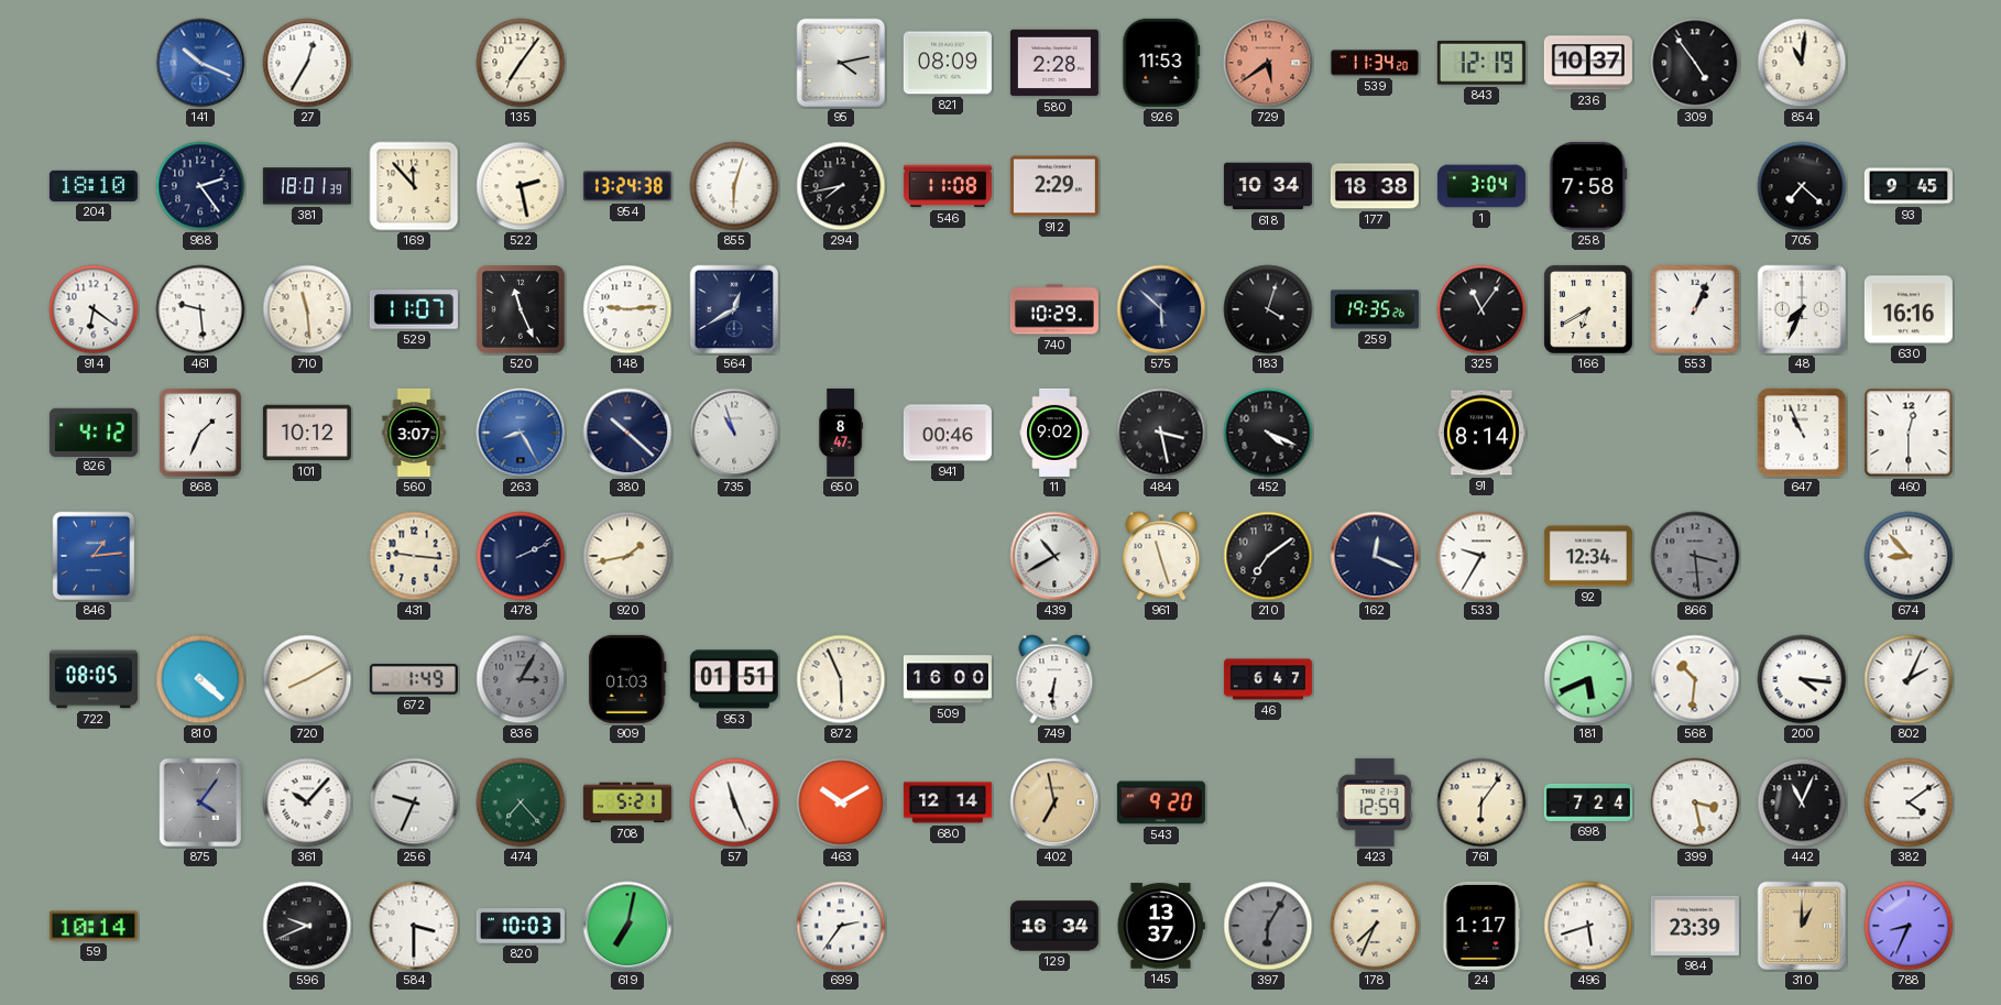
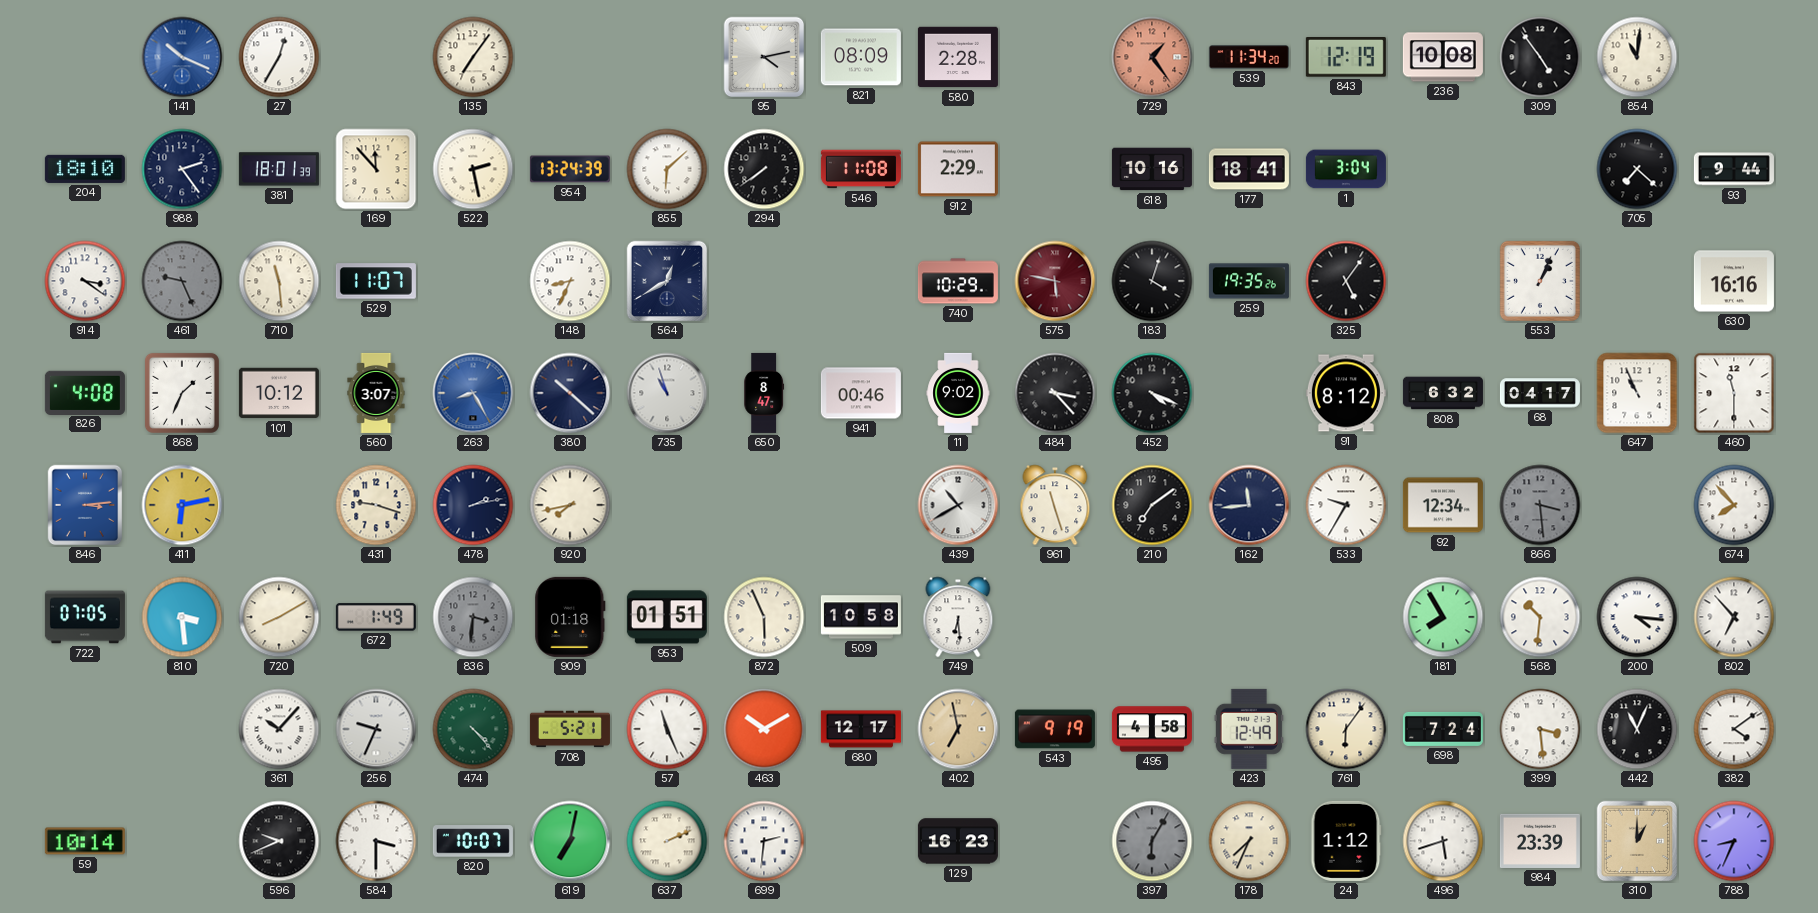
926: 11:53 -> none (1161, 63)
729: 5:39 -> 1:24 (1152, 57)
236: 10:37 -> 10:08 (1443, 57)
954: 13:24:38 -> 13:24:39 (570, 169)
855: 6:03 -> 6:08 (667, 169)
294: 7:43 -> 7:39 (764, 169)
618: 10:34 -> 10:16 (1152, 169)
177: 18:38 -> 18:41 (1249, 169)
258: 7:58 -> none (1588, 186)
93: 9:45 -> 9:44 (1734, 169)
914: 6:21 -> 3:21 (85, 281)
461: 9:29 -> 9:26 (182, 281)
461 dial: white -> grey (182, 281)
520: 11:26 -> none (521, 309)
148: 9:14 -> 8:34 (570, 281)
575: 5:52 -> 5:47 (1055, 281)
575 dial: navy -> burgundy (1055, 281)
325: 11:06 -> 5:06 (1346, 281)
166: 6:40 -> none (1588, 309)
48: 7:34 -> none (1802, 309)
826: 4:12 -> 4:08 (85, 392)
484: 3:28 -> 3:23 (1055, 393)
91: 8:14 -> 8:12 (1346, 393)
808: none -> 6:32 (1443, 393)
68: none -> 04:17 (1540, 393)
460: 12:30 -> 11:30 (1734, 393)
846: 1:14 -> 3:14 (85, 505)
411: none -> 6:13 (182, 505)
431: 9:16 -> 9:18 (376, 505)
478: 2:11 -> 2:13 (473, 505)
920: 1:43 -> 7:43 (570, 505)
162: 12:19 -> 11:44 (1249, 505)
674: 8:53 -> 7:53 (1734, 505)
722: 08:05 -> 07:05 (85, 617)
810: 4:22 -> 3:29 (182, 617)
836: 3:05 -> 3:31 (473, 617)
909: 01:03 -> 01:18 (570, 617)
509: 16:00 -> 10:58 (861, 617)
749: 6:31 -> 6:29 (958, 617)
46: 6:47 -> none (1268, 679)
181: 5:41 -> 7:55 (1443, 617)
802: 2:04 -> 6:53 (1734, 617)
875: 4:06 -> none (200, 802)
474: 7:23 -> 4:23 (473, 729)
680: 12:14 -> 12:17 (861, 729)
543: 9:20 -> 9:19 (1055, 729)
495: none -> 4:58 (1152, 729)
423: 12:59 -> 12:49 (1249, 729)
399: 3:28 -> 3:29 (1540, 729)
820: 10:03 -> 10:07 (473, 841)
637: none -> 2:11 (667, 841)
699: 2:36 -> 2:31 (764, 841)
129: 16:34 -> 16:23 (958, 841)
145: 13:37 -> none (1161, 926)
24: 1:17 -> 1:12 (1346, 841)
